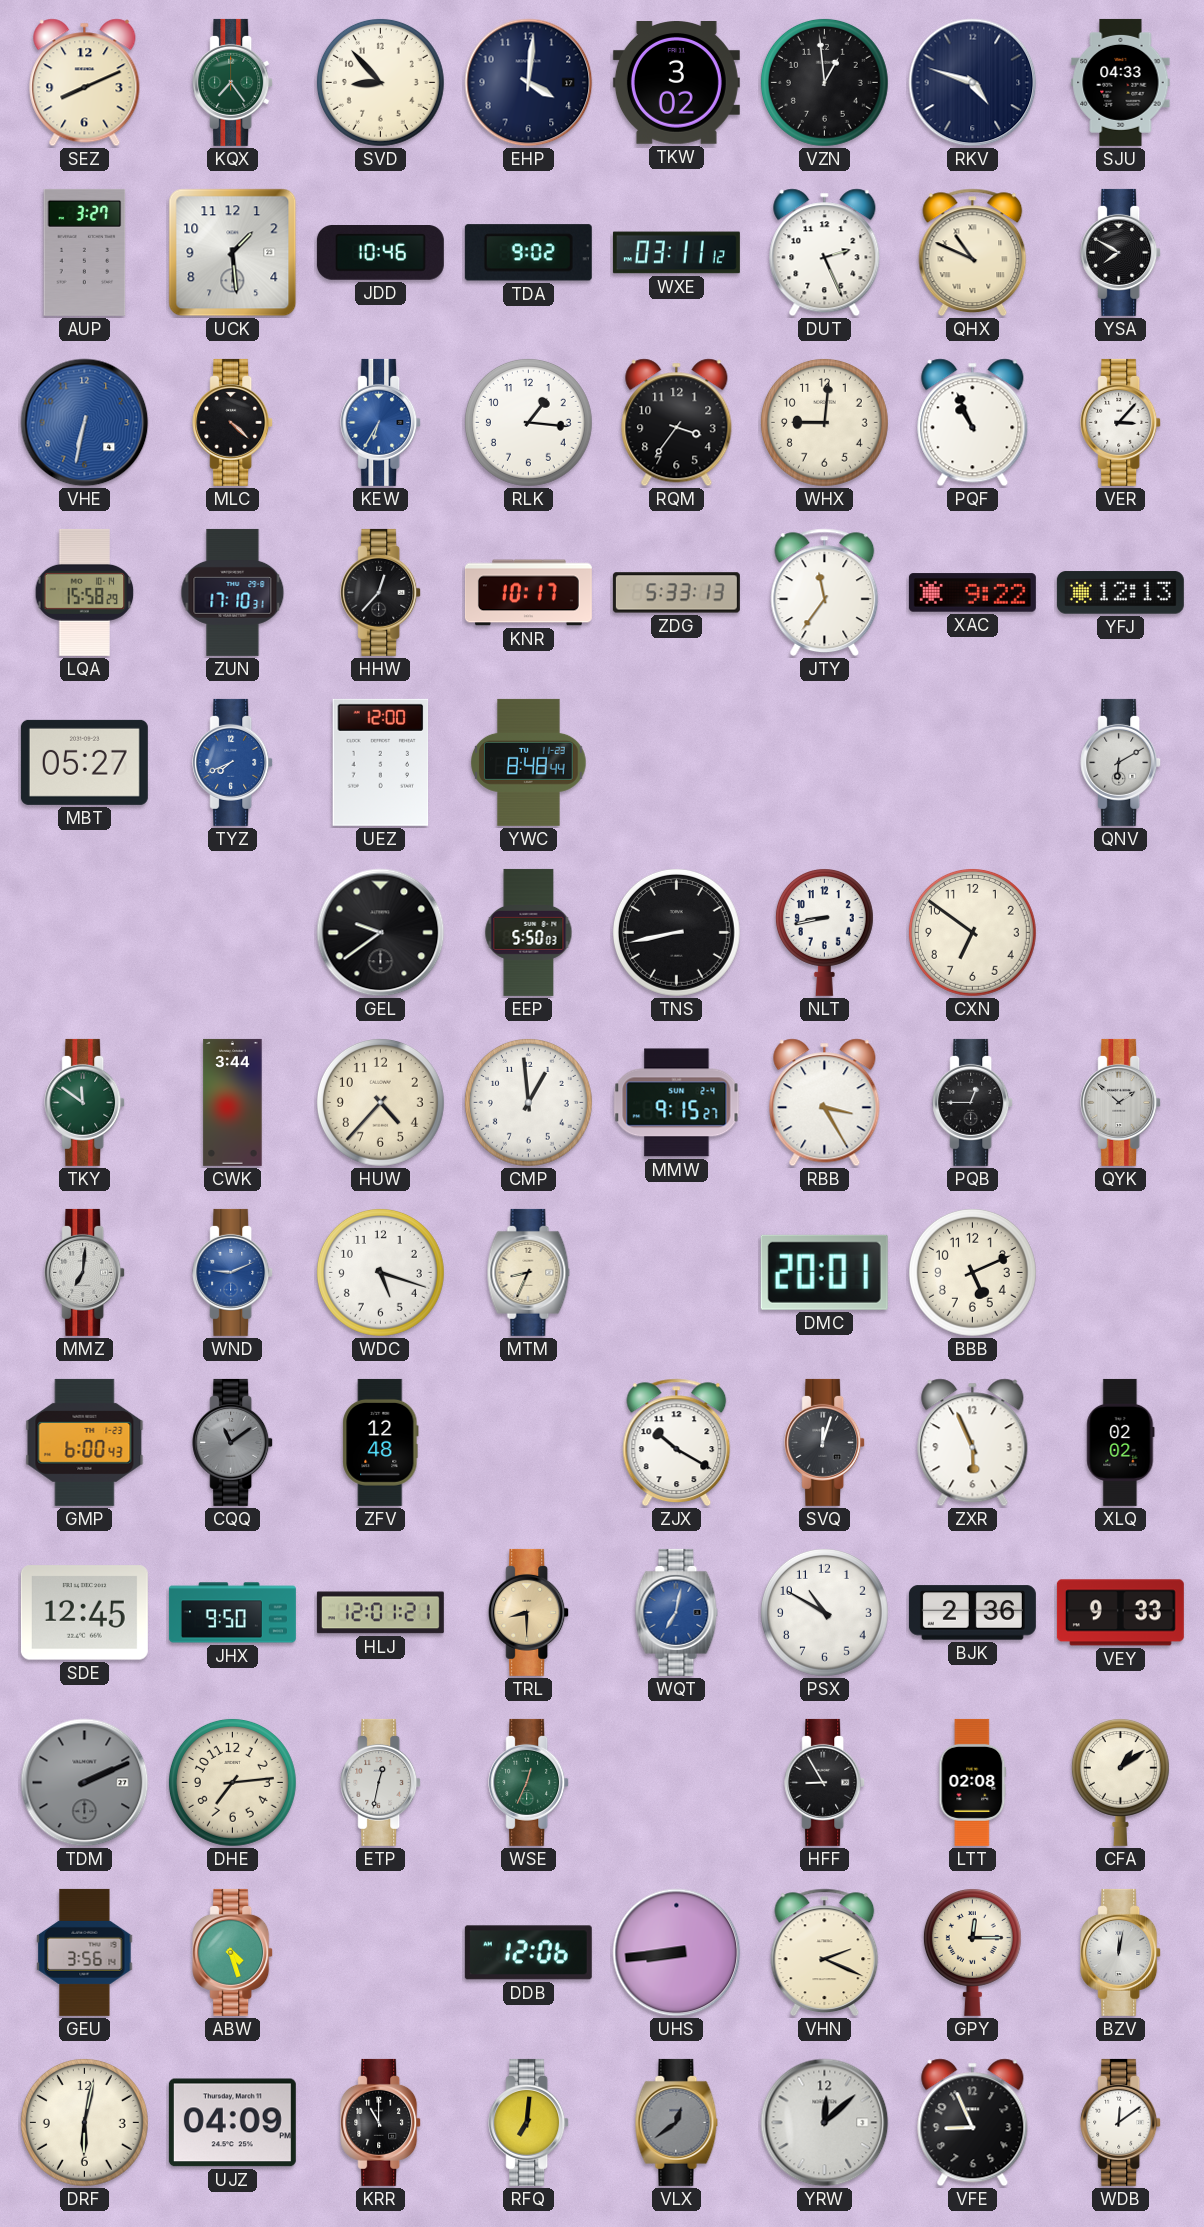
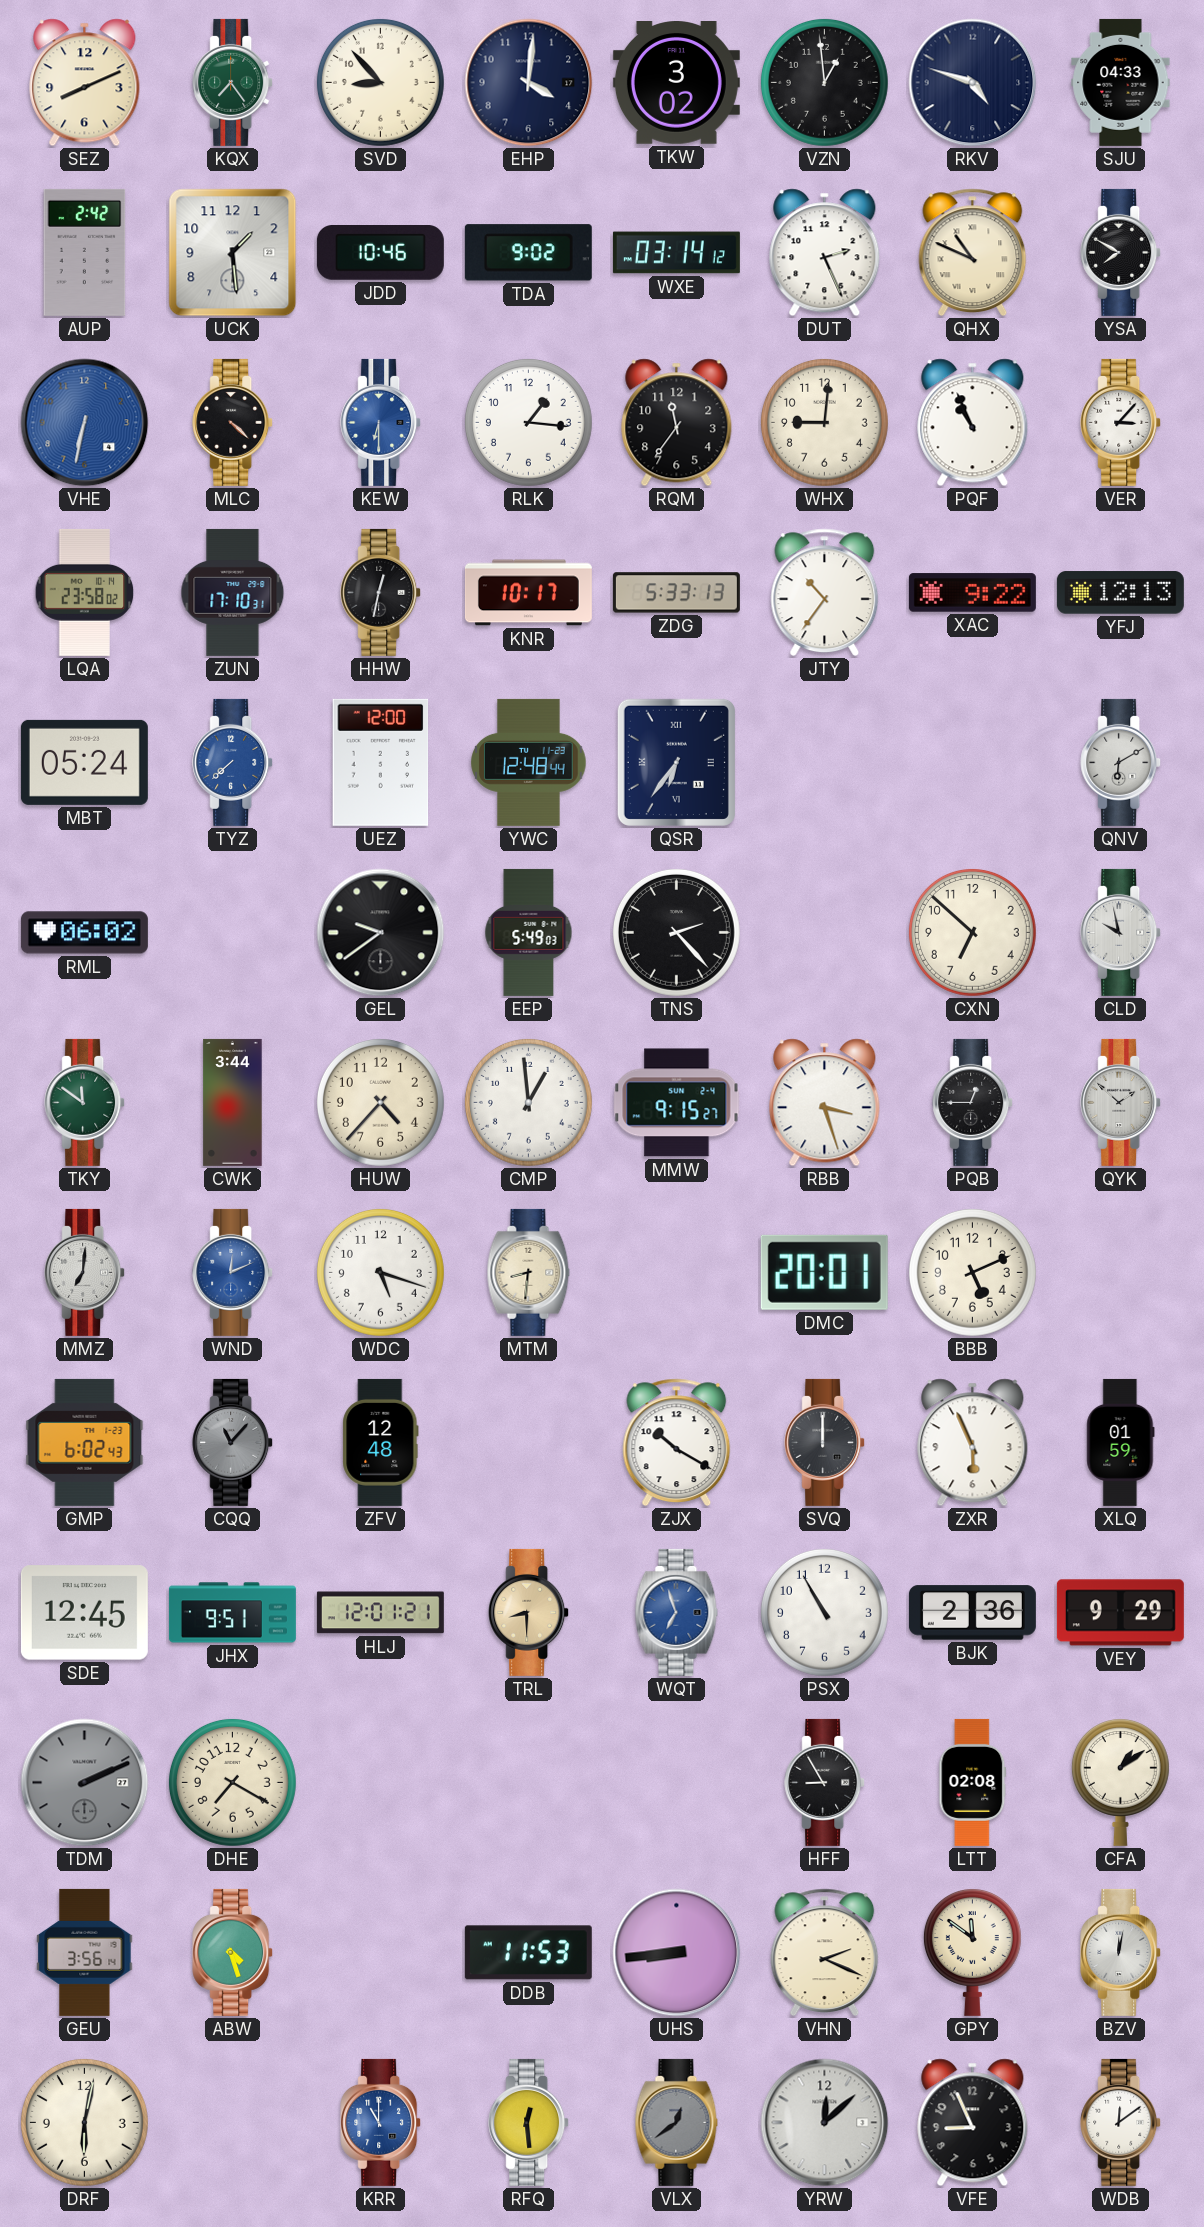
AUP: 3:27 -> 2:42 (85, 252)
WXE: 03:11 -> 03:14 (676, 253)
KEW: 6:35 -> 6:30 (381, 422)
RQM: 3:36 -> 11:36 (677, 423)
LQA: 15:58 -> 23:58 (85, 592)
HHW: 12:37 -> 12:32 (381, 592)
JTY: 11:36 -> 10:36 (825, 593)
MBT: 05:27 -> 05:24 (84, 762)
TYZ: 7:41 -> 7:38 (233, 762)
YWC: 8:48 -> 12:48 (529, 762)
QSR: none -> 6:36 (676, 762)
RML: none -> 06:02 (84, 933)
EEP: 5:50 -> 5:49 (529, 932)
TNS: 8:43 -> 2:23 (676, 932)
NLT: 8:43 -> none (824, 933)
CXN: 6:51 -> 6:52 (972, 932)
CLD: none -> 9:58 (1121, 932)
RBB: 3:25 -> 3:27 (825, 1103)
WND: 9:11 -> 12:11 (233, 1272)
MTM: 8:34 -> 8:31 (529, 1272)
GMP: 6:00 -> 6:02 (85, 1442)
CQQ: 11:09 -> 11:07 (233, 1442)
SVQ: 12:03 -> 12:00 (825, 1442)
XLQ: 02:02 -> 01:59 (1121, 1442)
JHX: 9:50 -> 9:51 (232, 1613)
WQT: 7:02 -> 6:57 (677, 1612)
PSX: 10:50 -> 10:55 (824, 1612)
VEY: 9:33 -> 9:29 (1120, 1613)
DHE: 7:14 -> 7:20 (232, 1782)
ETP: 12:32 -> none (381, 1782)
WSE: 12:34 -> none (529, 1782)
DDB: 12:06 -> 11:53 (528, 1953)
GPY: 12:15 -> 11:51 (972, 1953)
UJZ: 04:09 -> none (232, 2123)
KRR dial: black -> blue (381, 2122)
RFQ: 7:01 -> 12:29 (529, 2122)
